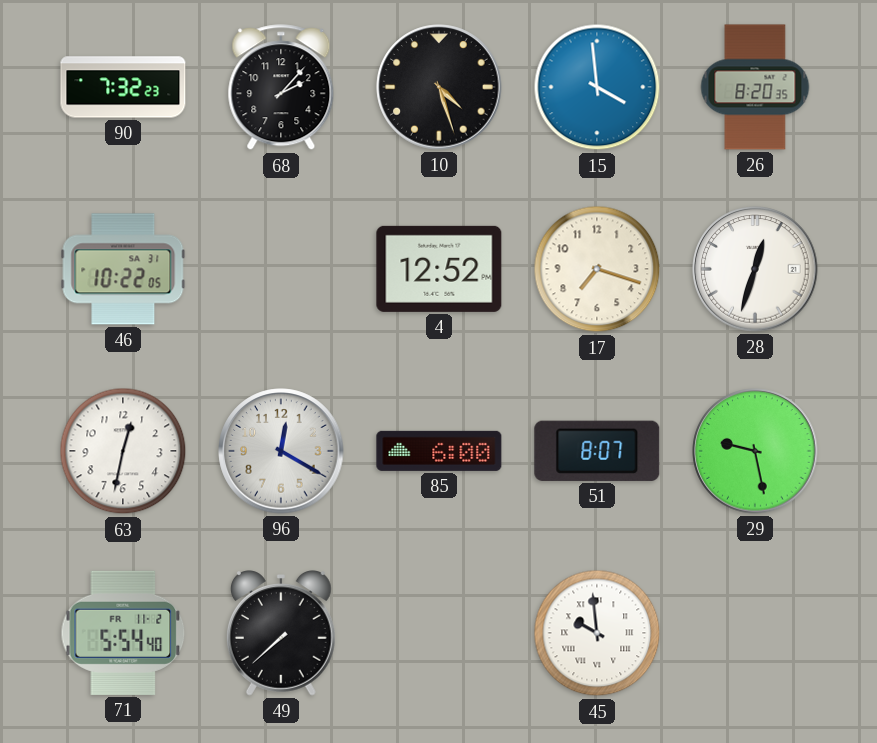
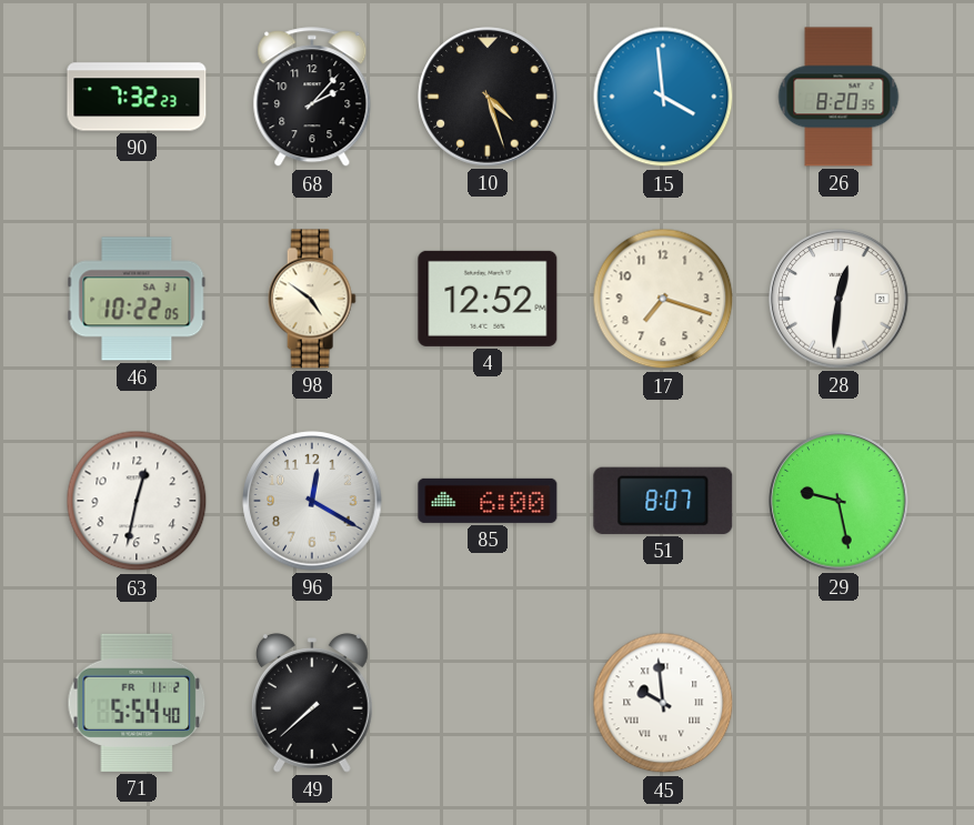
98: none -> 4:51 (312, 299)
28: 12:33 -> 12:31 (839, 299)
